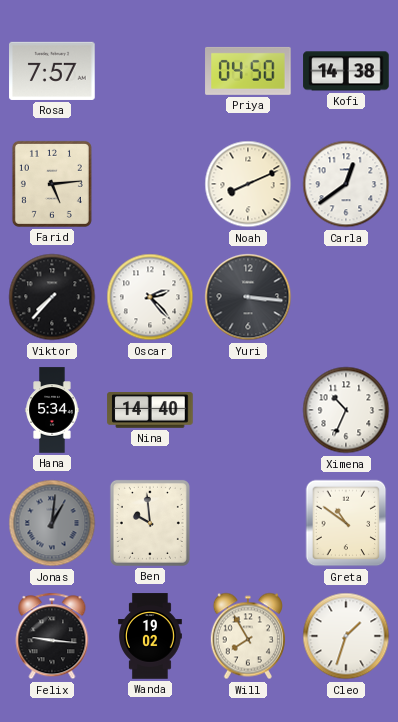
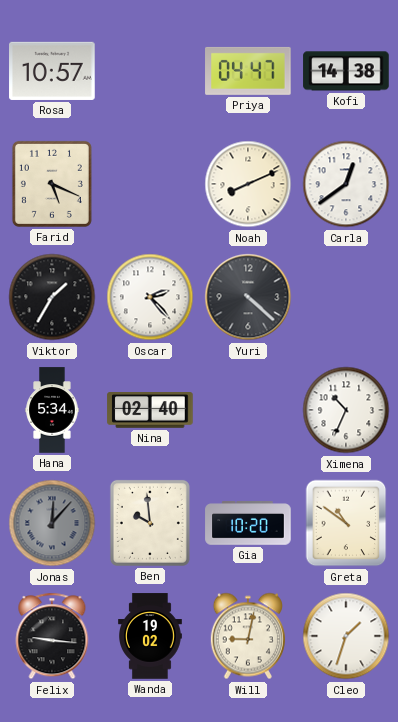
Rosa: 7:57 -> 10:57 (52, 71)
Priya: 04:50 -> 04:47 (248, 71)
Farid: 5:14 -> 5:19 (52, 184)
Viktor: 7:37 -> 1:35 (52, 297)
Yuri: 3:16 -> 4:22 (248, 297)
Nina: 14:40 -> 02:40 (150, 411)
Jonas: 1:01 -> 12:07 (52, 523)
Gia: none -> 10:20 (248, 523)
Will: 7:55 -> 9:02 (248, 636)
